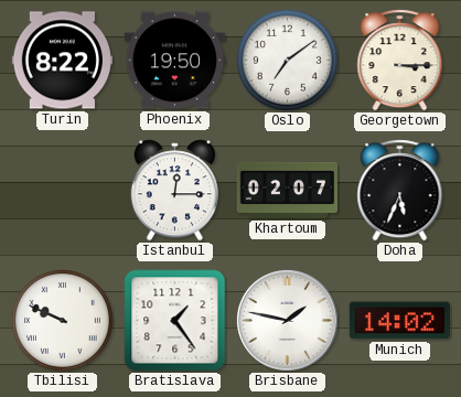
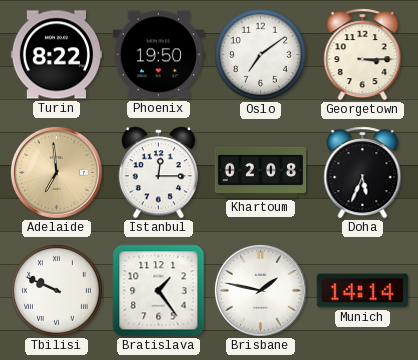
Adelaide: none -> 6:59 (56, 172)
Khartoum: 02:07 -> 02:08 (260, 172)
Munich: 14:02 -> 14:14 (362, 291)
